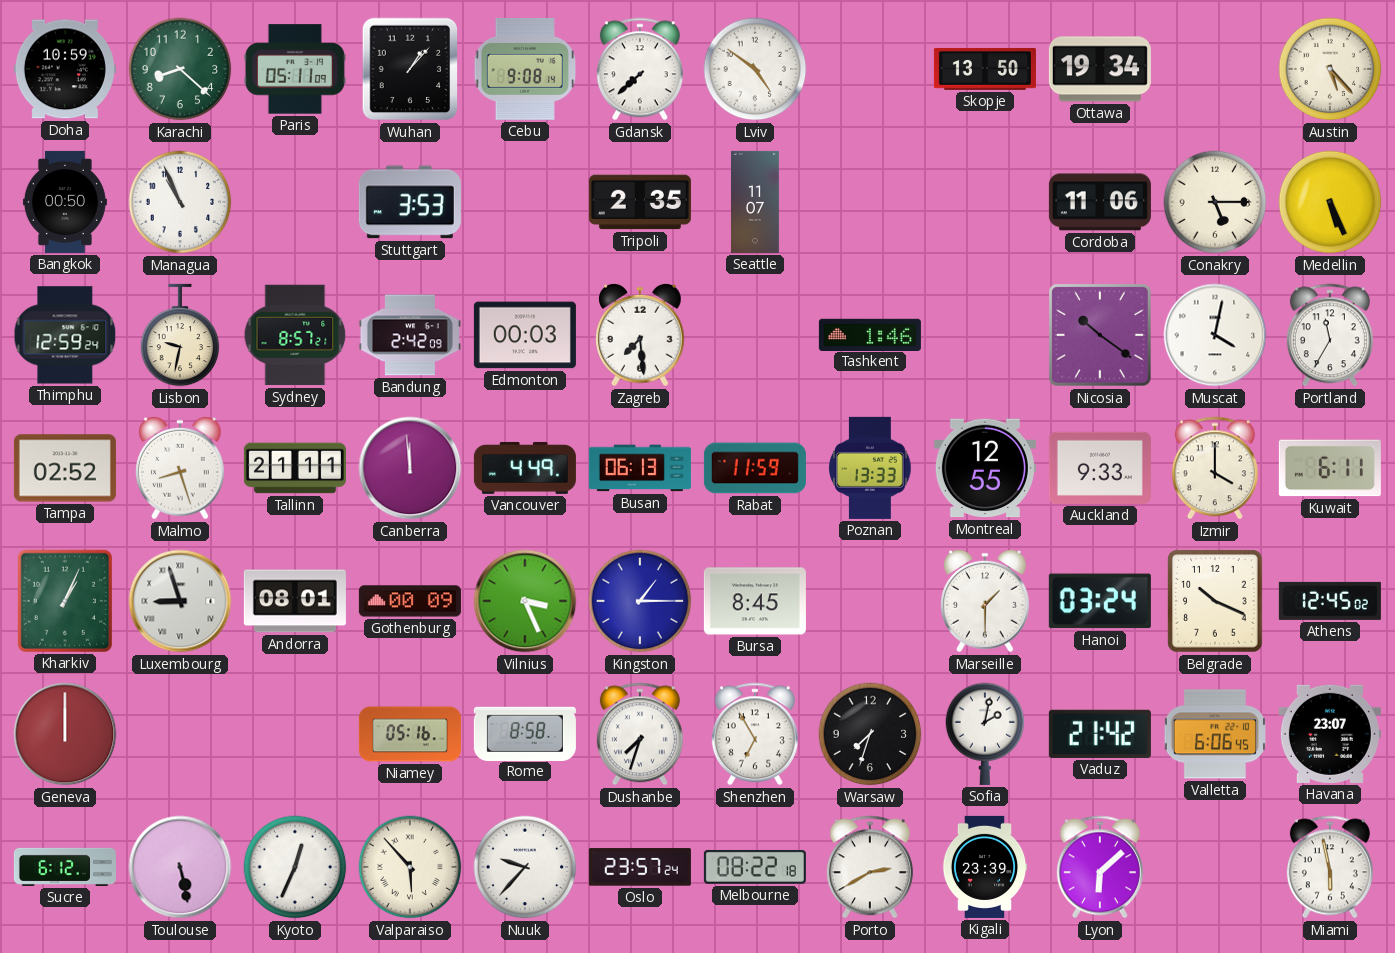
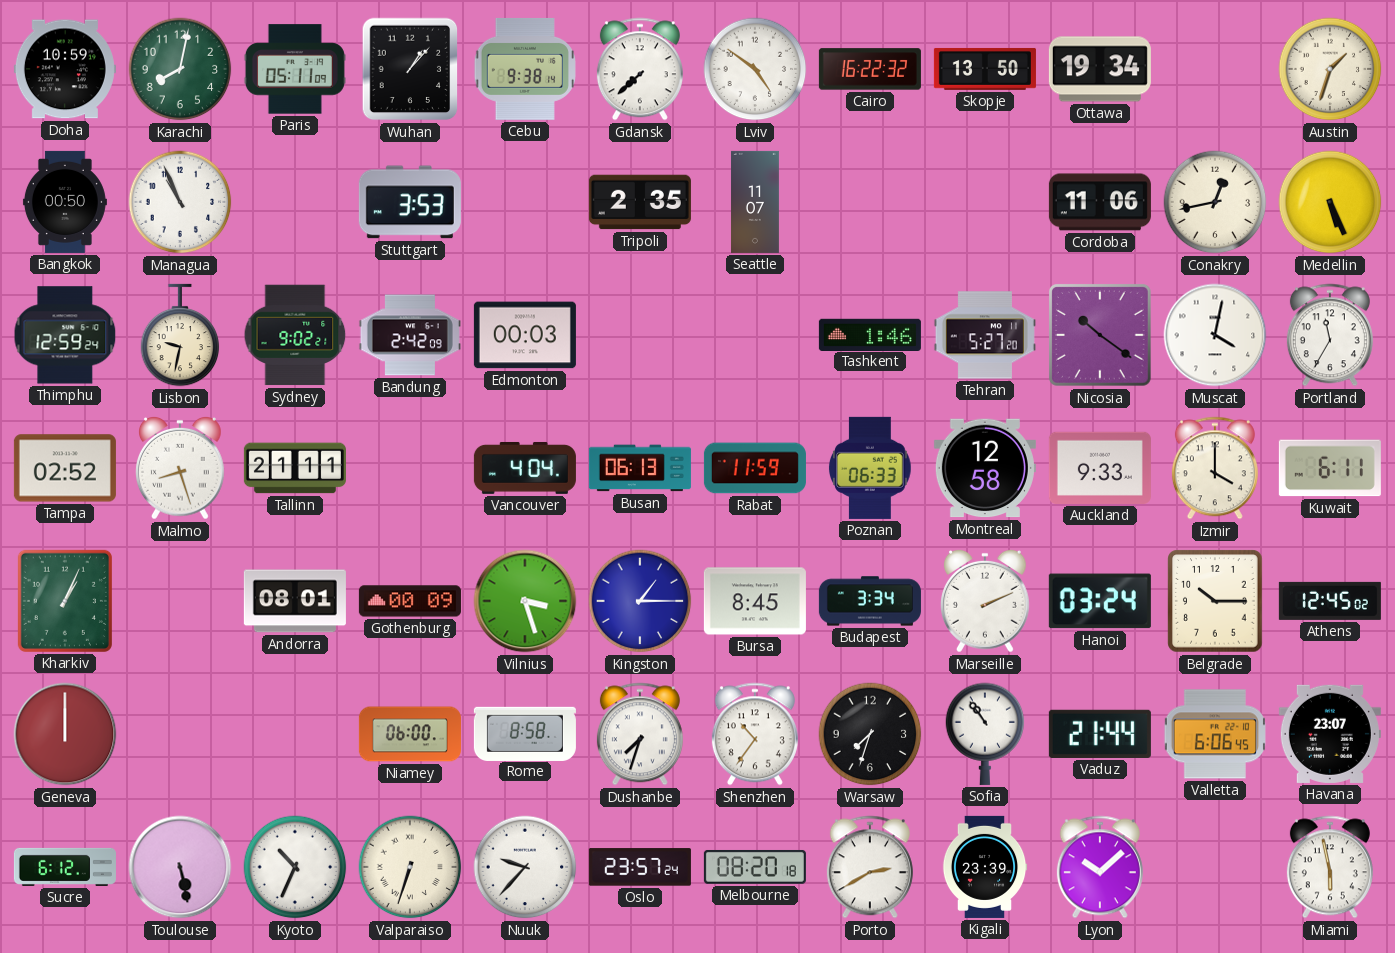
Karachi: 8:22 -> 8:02 (180, 69)
Cebu: 9:08 -> 9:38 (524, 69)
Cairo: none -> 16:22 (870, 69)
Austin: 5:23 -> 1:33 (1330, 69)
Conakry: 5:15 -> 12:43 (1215, 202)
Sydney: 8:57 -> 9:02 (295, 335)
Zagreb: 7:29 -> none (641, 335)
Tehran: none -> 5:27 (985, 335)
Canberra: 11:59 -> none (410, 468)
Vancouver: 4:49 -> 4:04 (525, 468)
Poznan: 13:33 -> 06:33 (871, 468)
Montreal: 12:55 -> 12:58 (985, 468)
Luxembourg: 8:57 -> none (180, 601)
Vilnius: 3:26 -> 3:27 (525, 601)
Budapest: none -> 3:34 (870, 601)
Marseille: 1:30 -> 2:11 (986, 601)
Belgrade: 10:19 -> 10:15 (1215, 601)
Niamey: 05:16 -> 06:00 (410, 734)
Shenzhen: 6:55 -> 10:36 (755, 734)
Sofia: 2:02 -> 10:54 (985, 734)
Vaduz: 21:42 -> 21:44 (1100, 734)
Kyoto: 12:34 -> 10:34 (295, 867)
Valparaiso: 5:53 -> 6:33 (410, 867)
Melbourne: 08:22 -> 08:20 (755, 867)
Lyon: 6:08 -> 10:08 (1100, 867)
